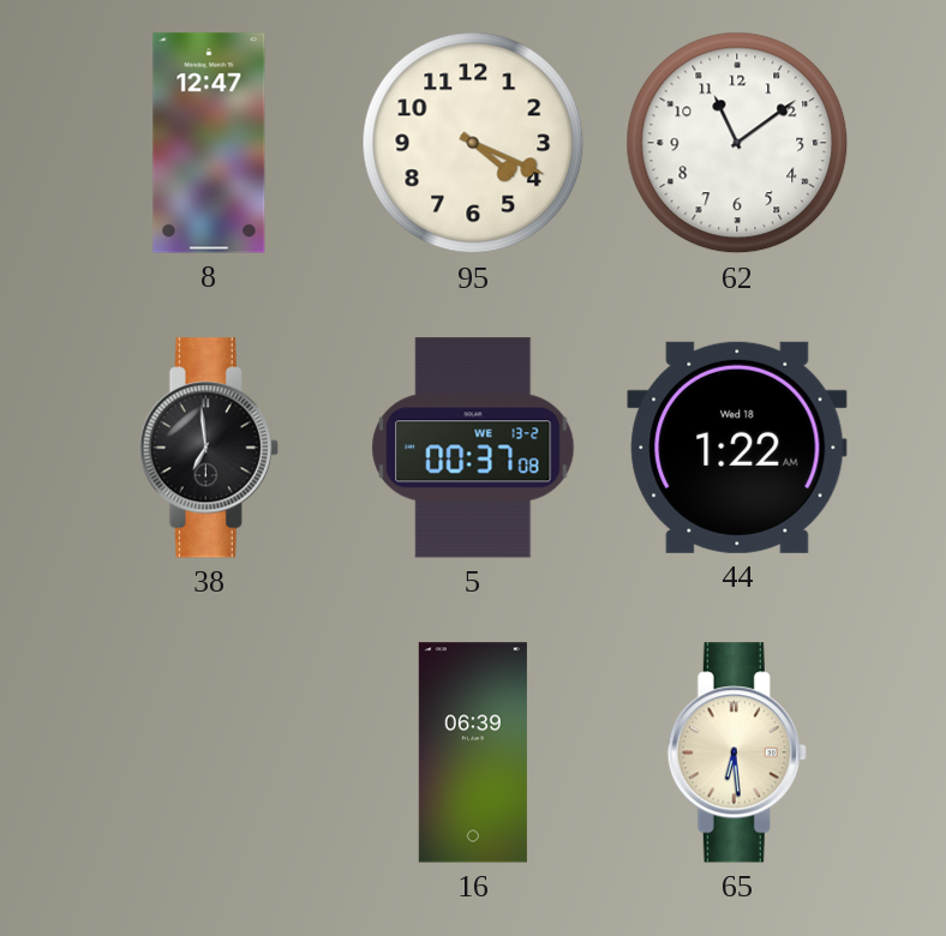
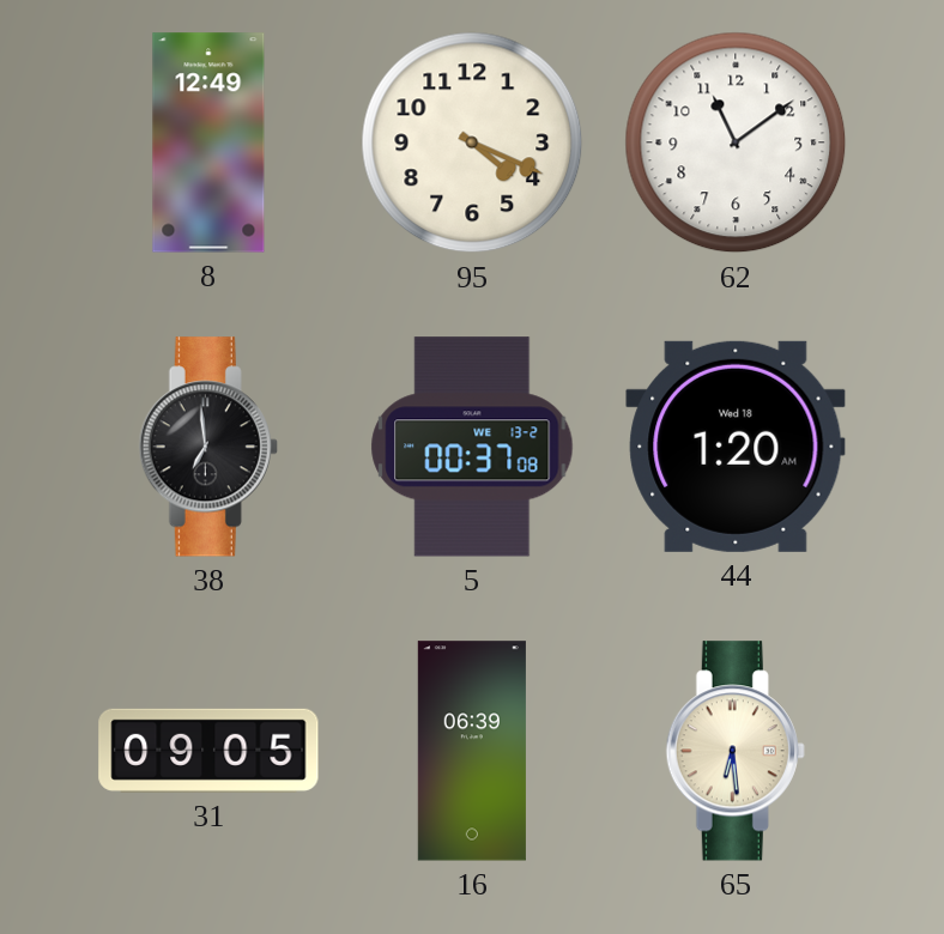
8: 12:47 -> 12:49 (208, 142)
44: 1:22 -> 1:20 (736, 447)
31: none -> 09:05 (208, 751)
